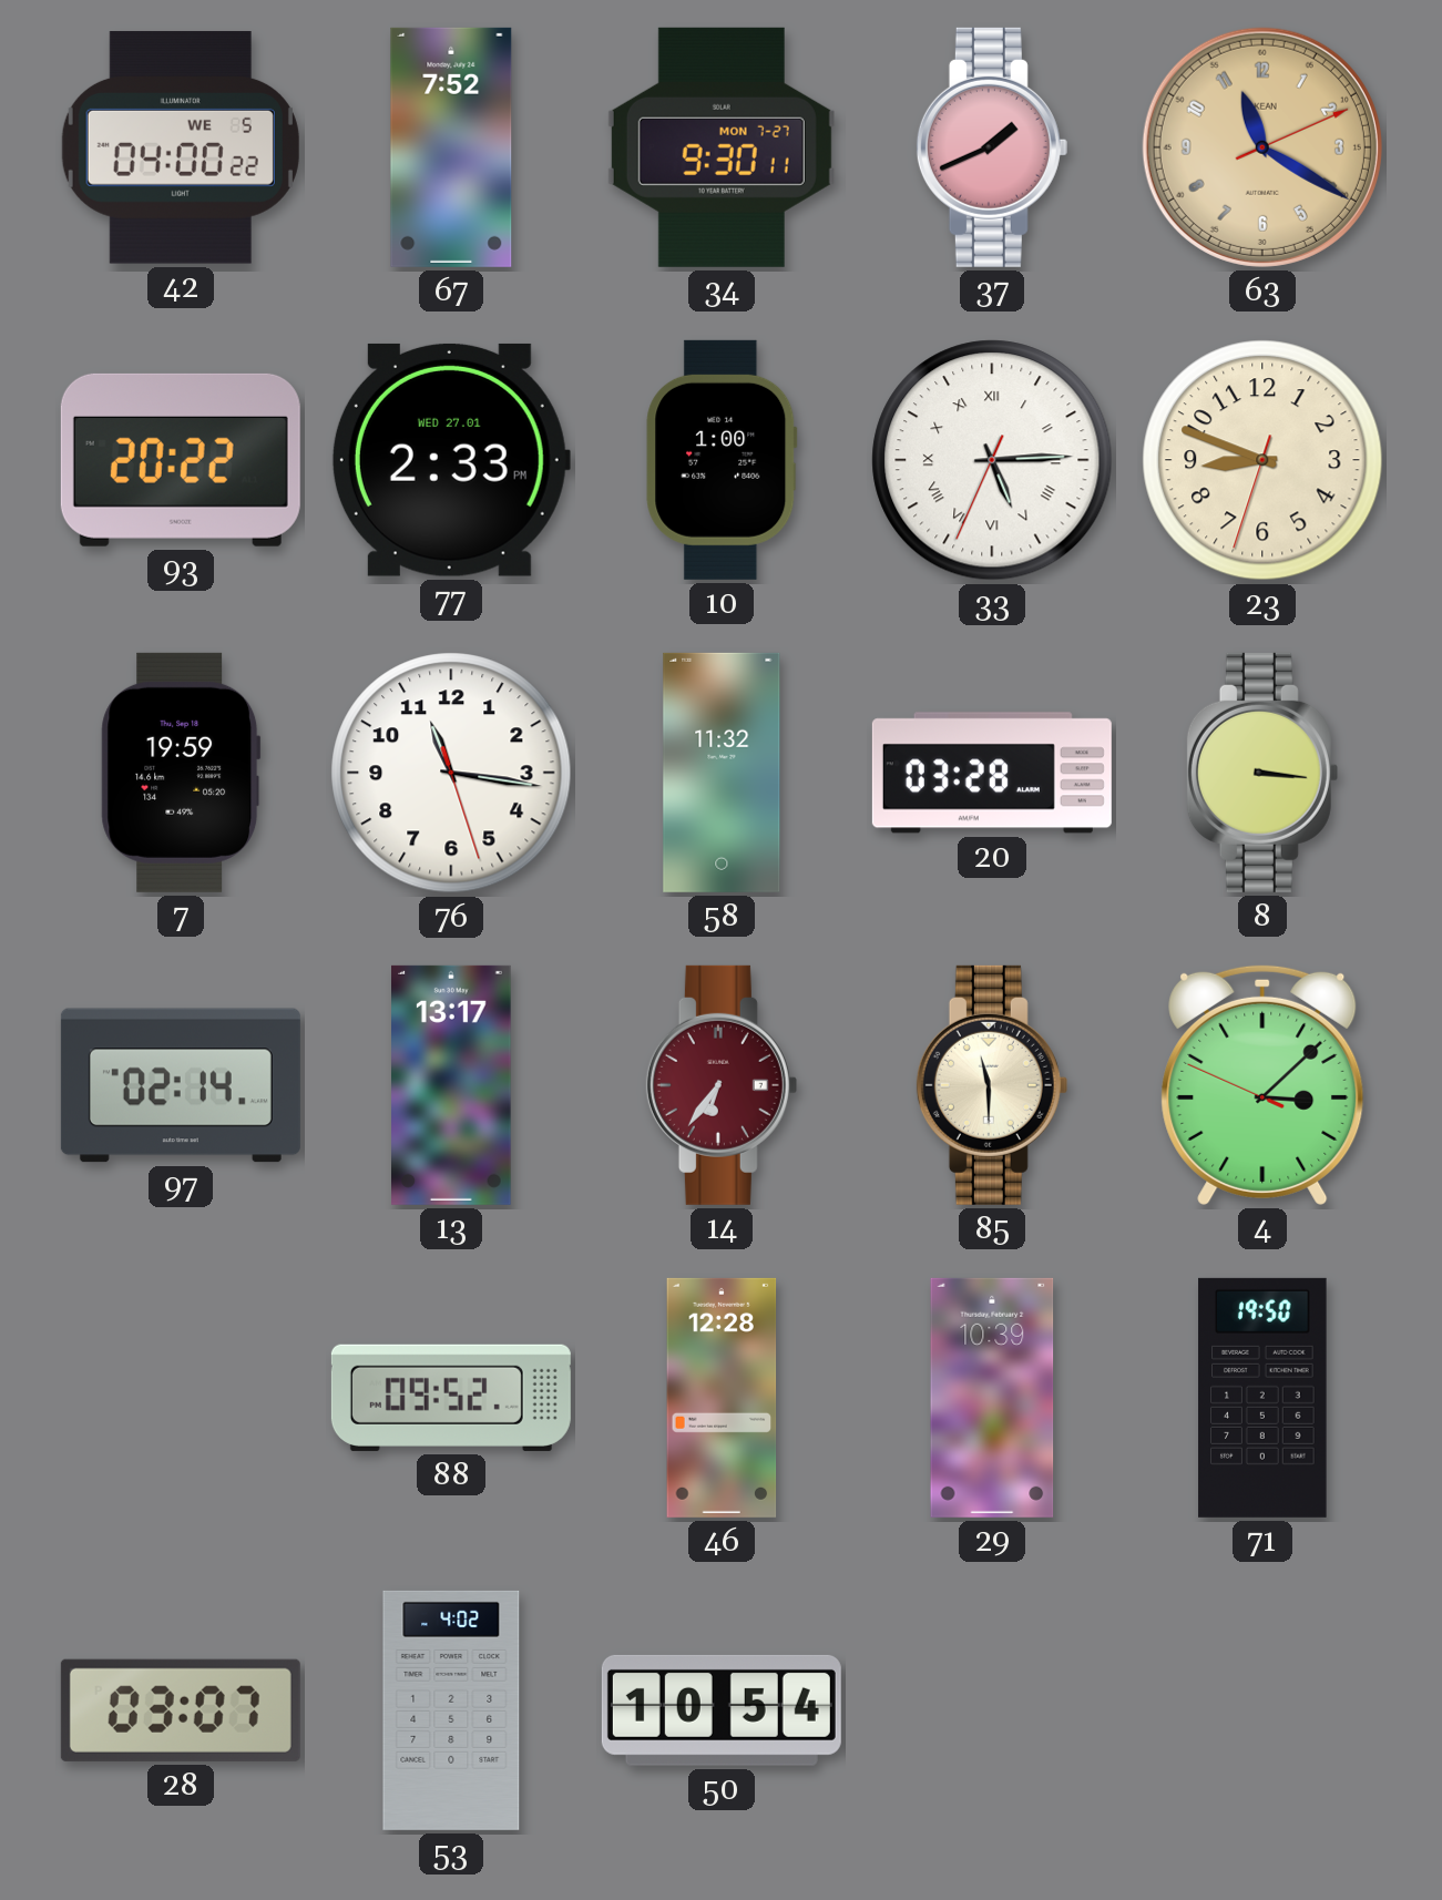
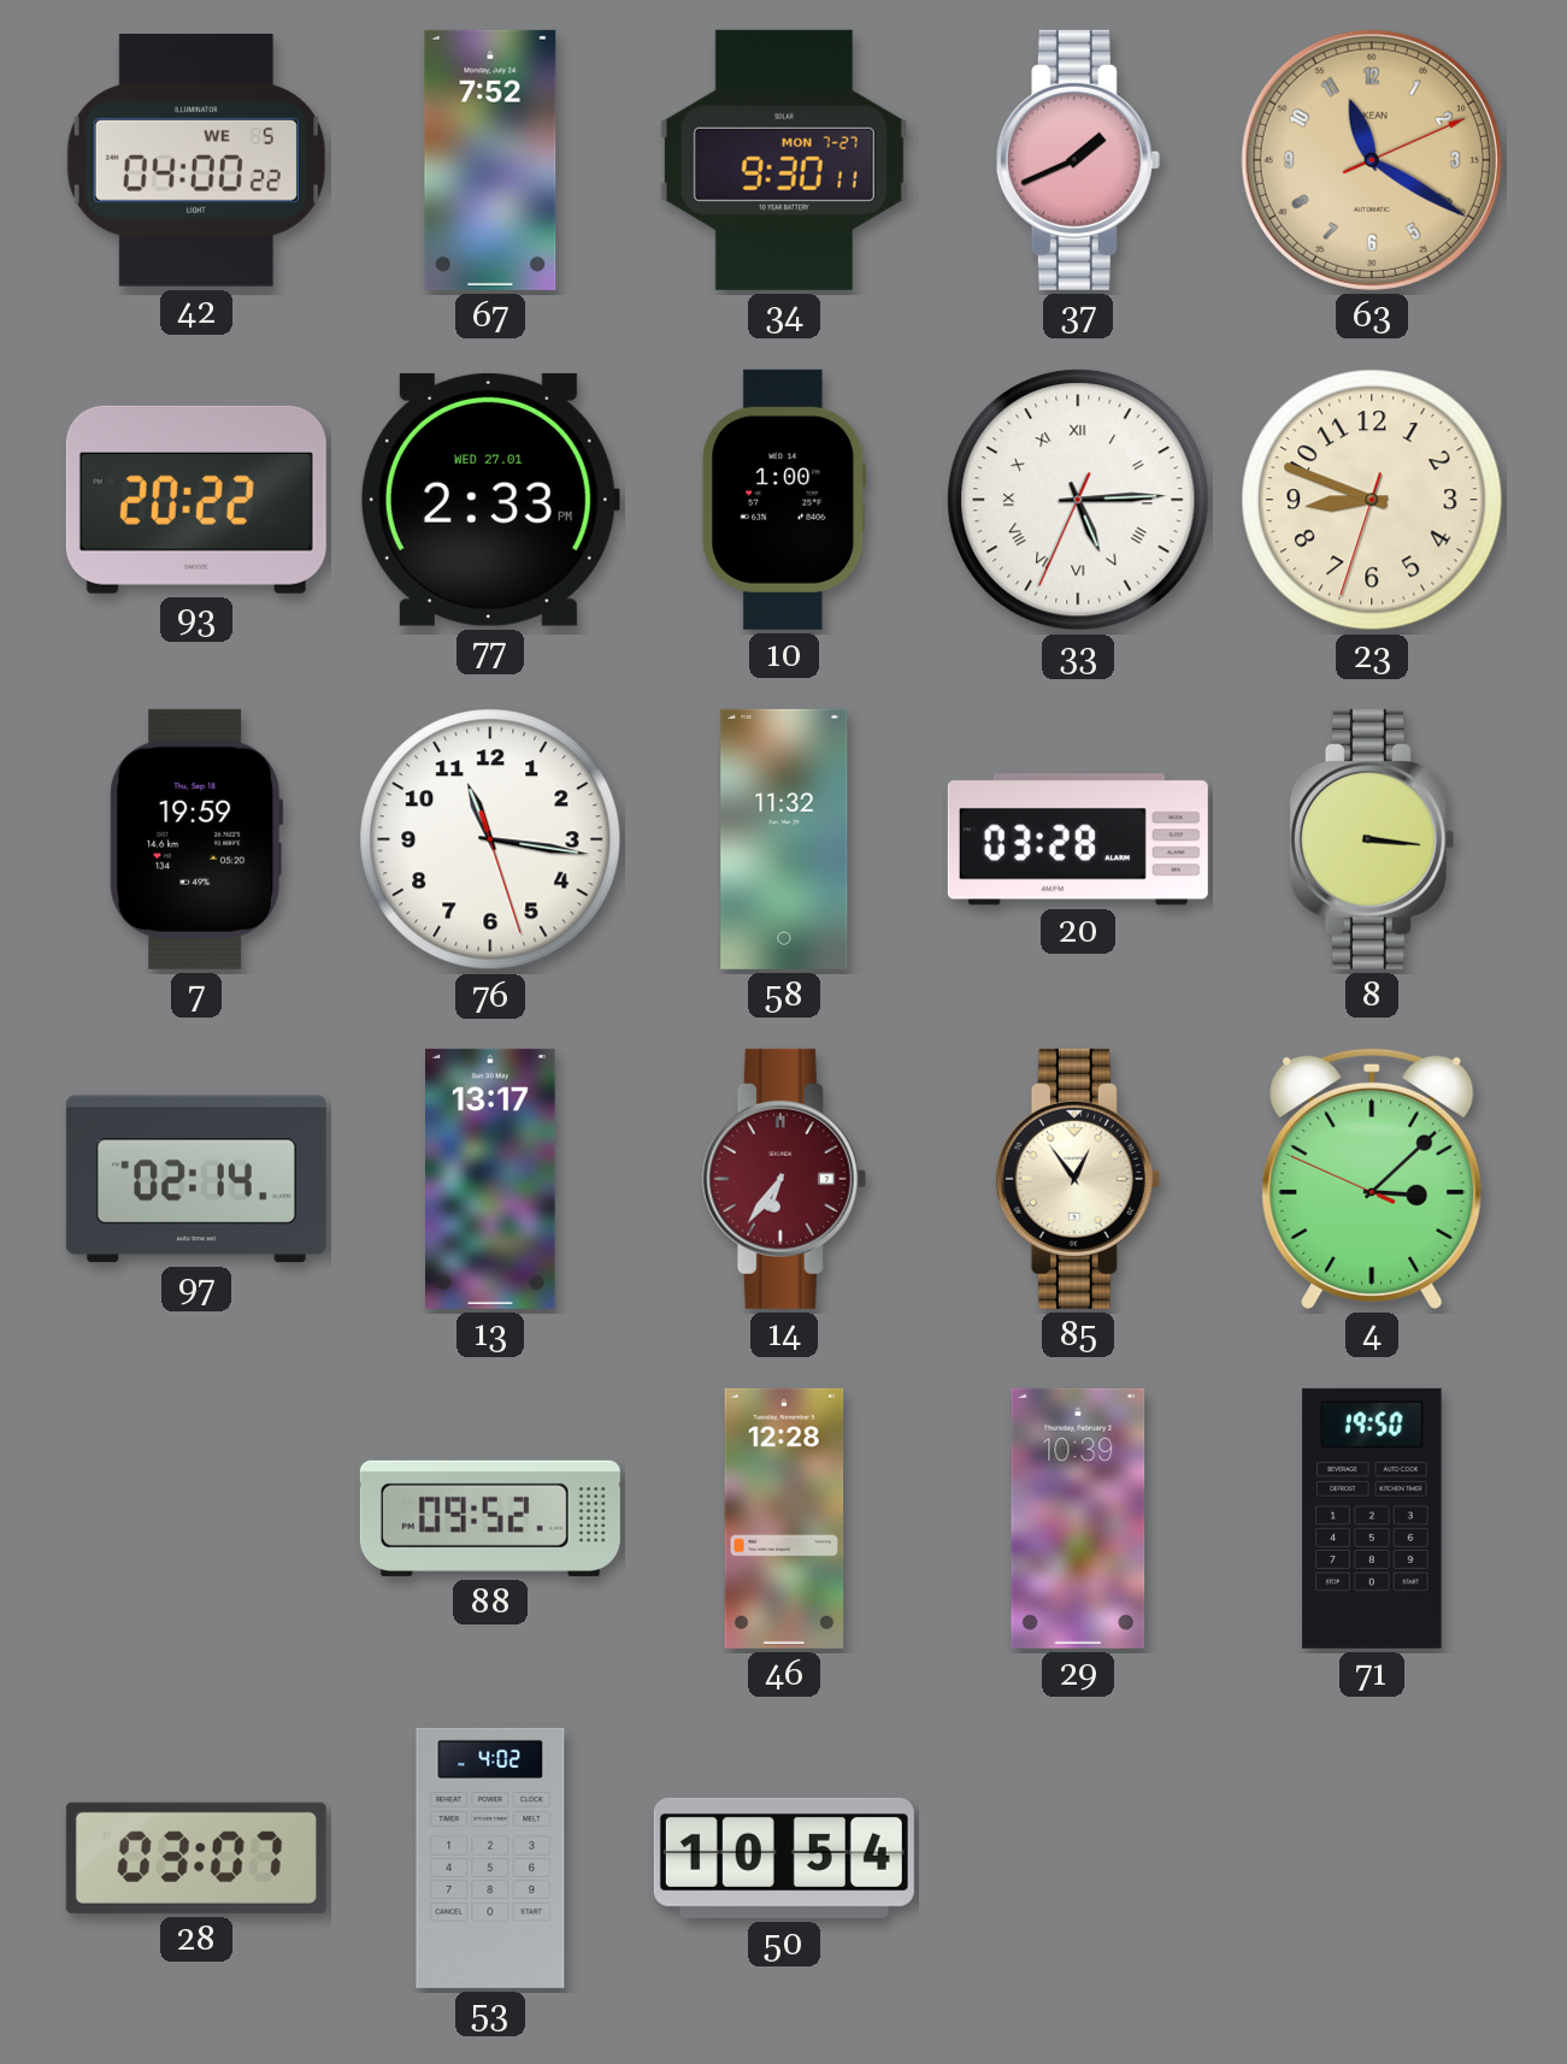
85: 11:30 -> 12:54 (1078, 1179)
